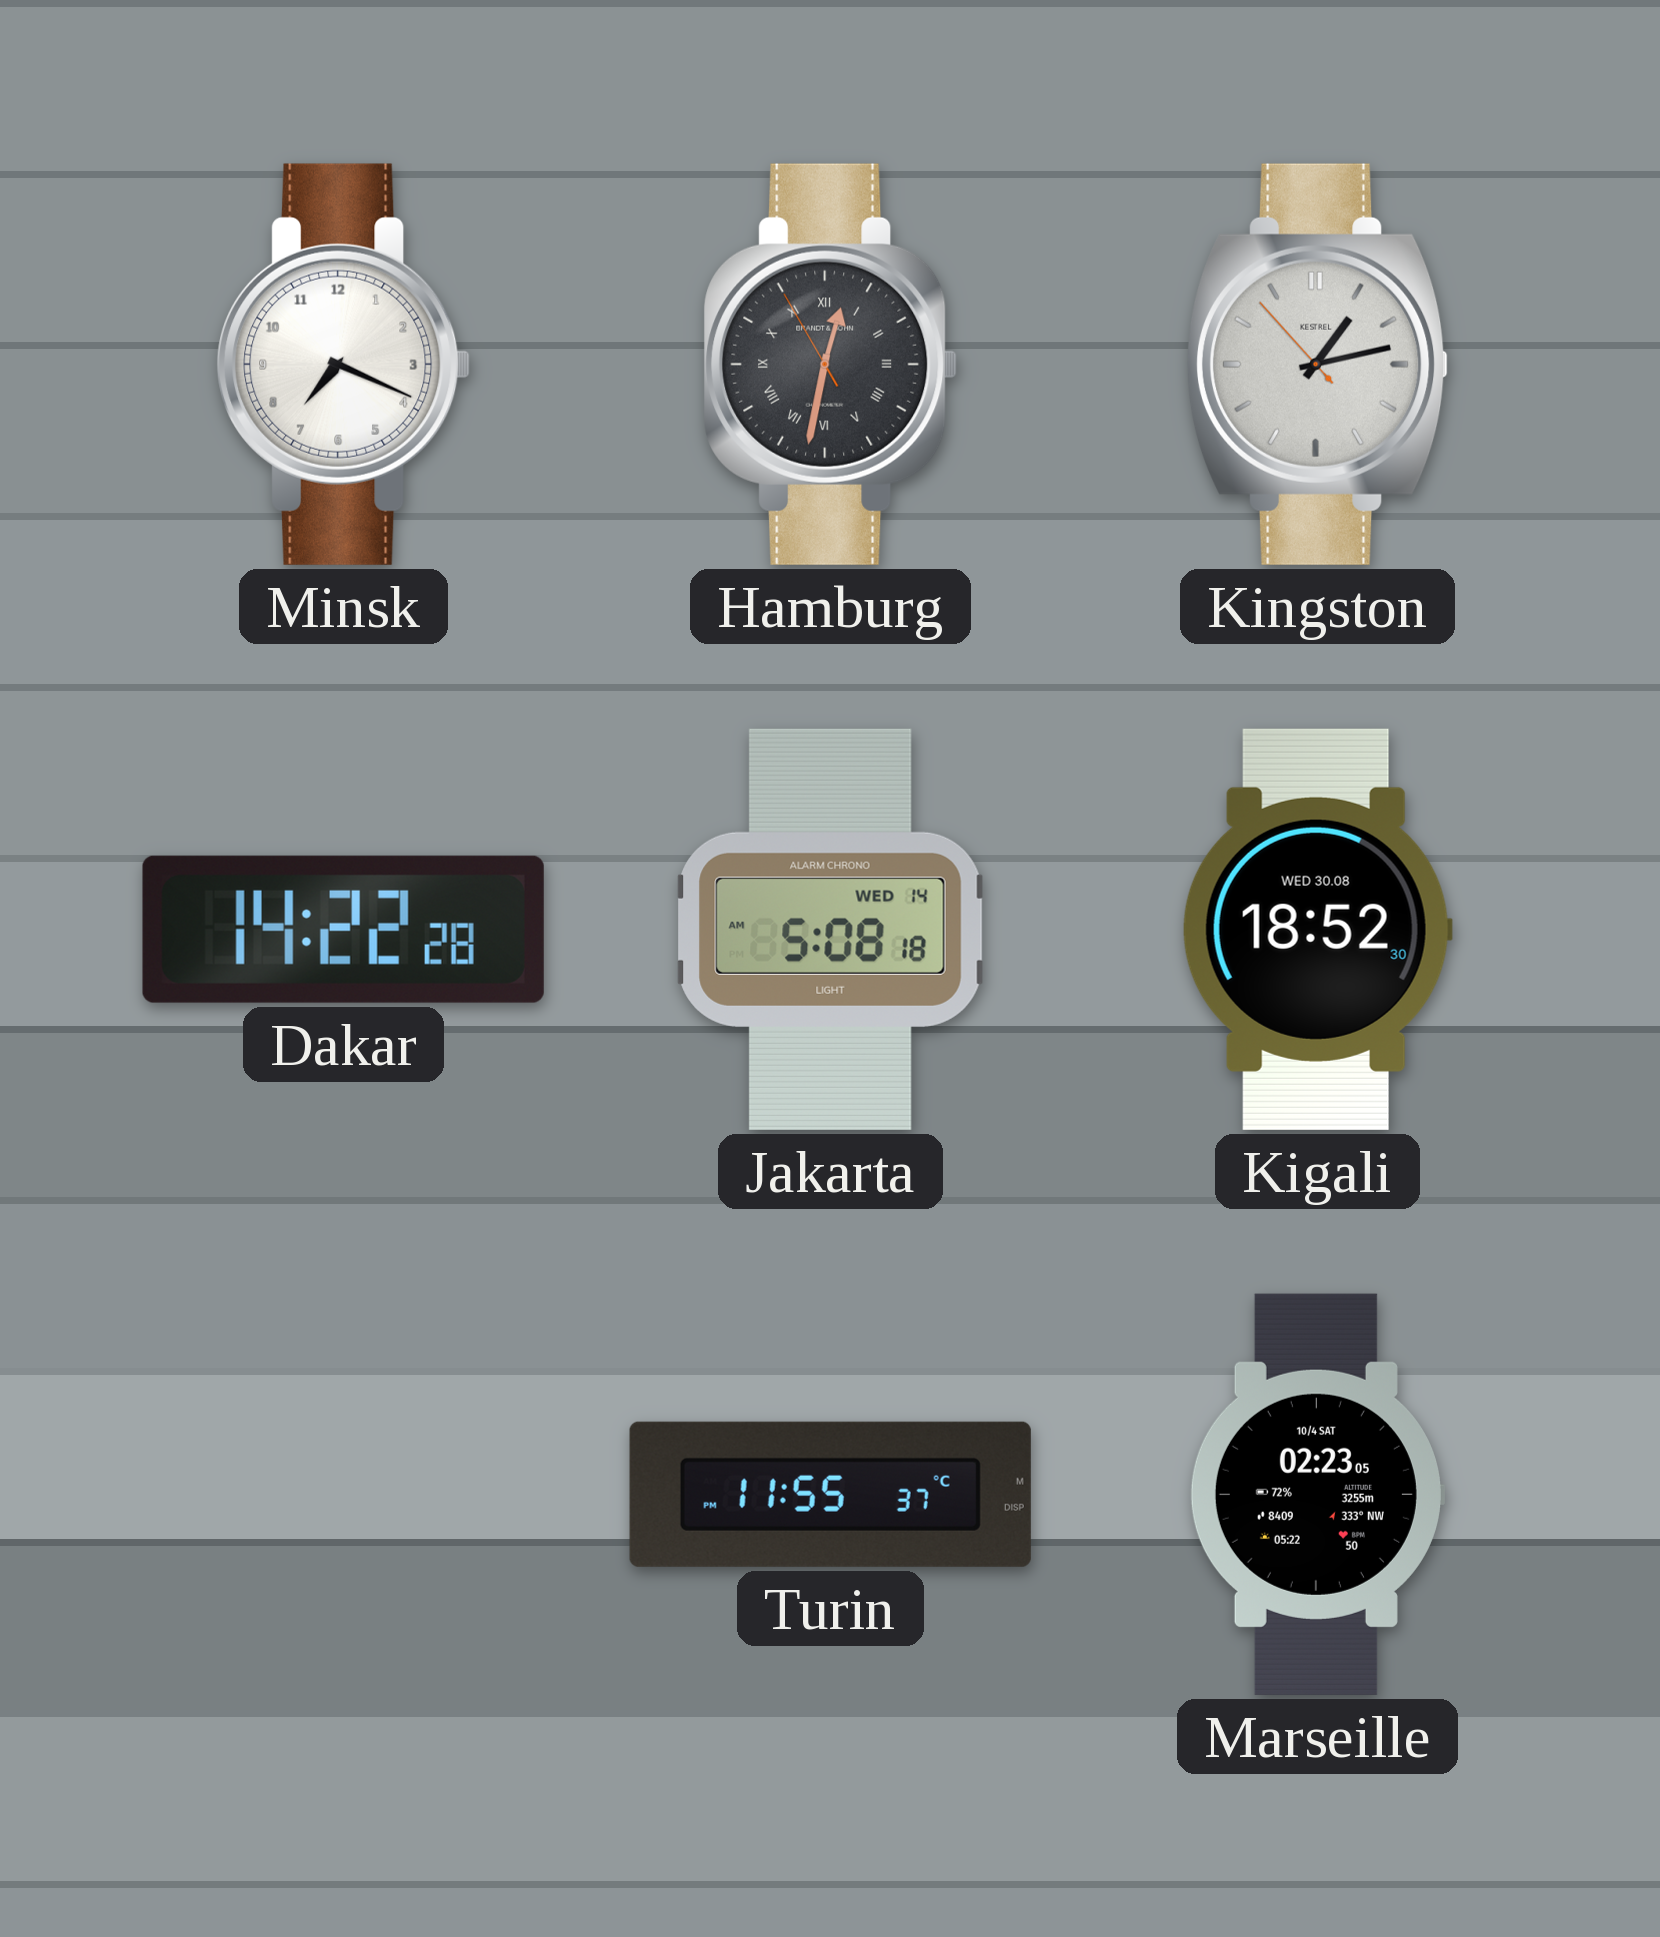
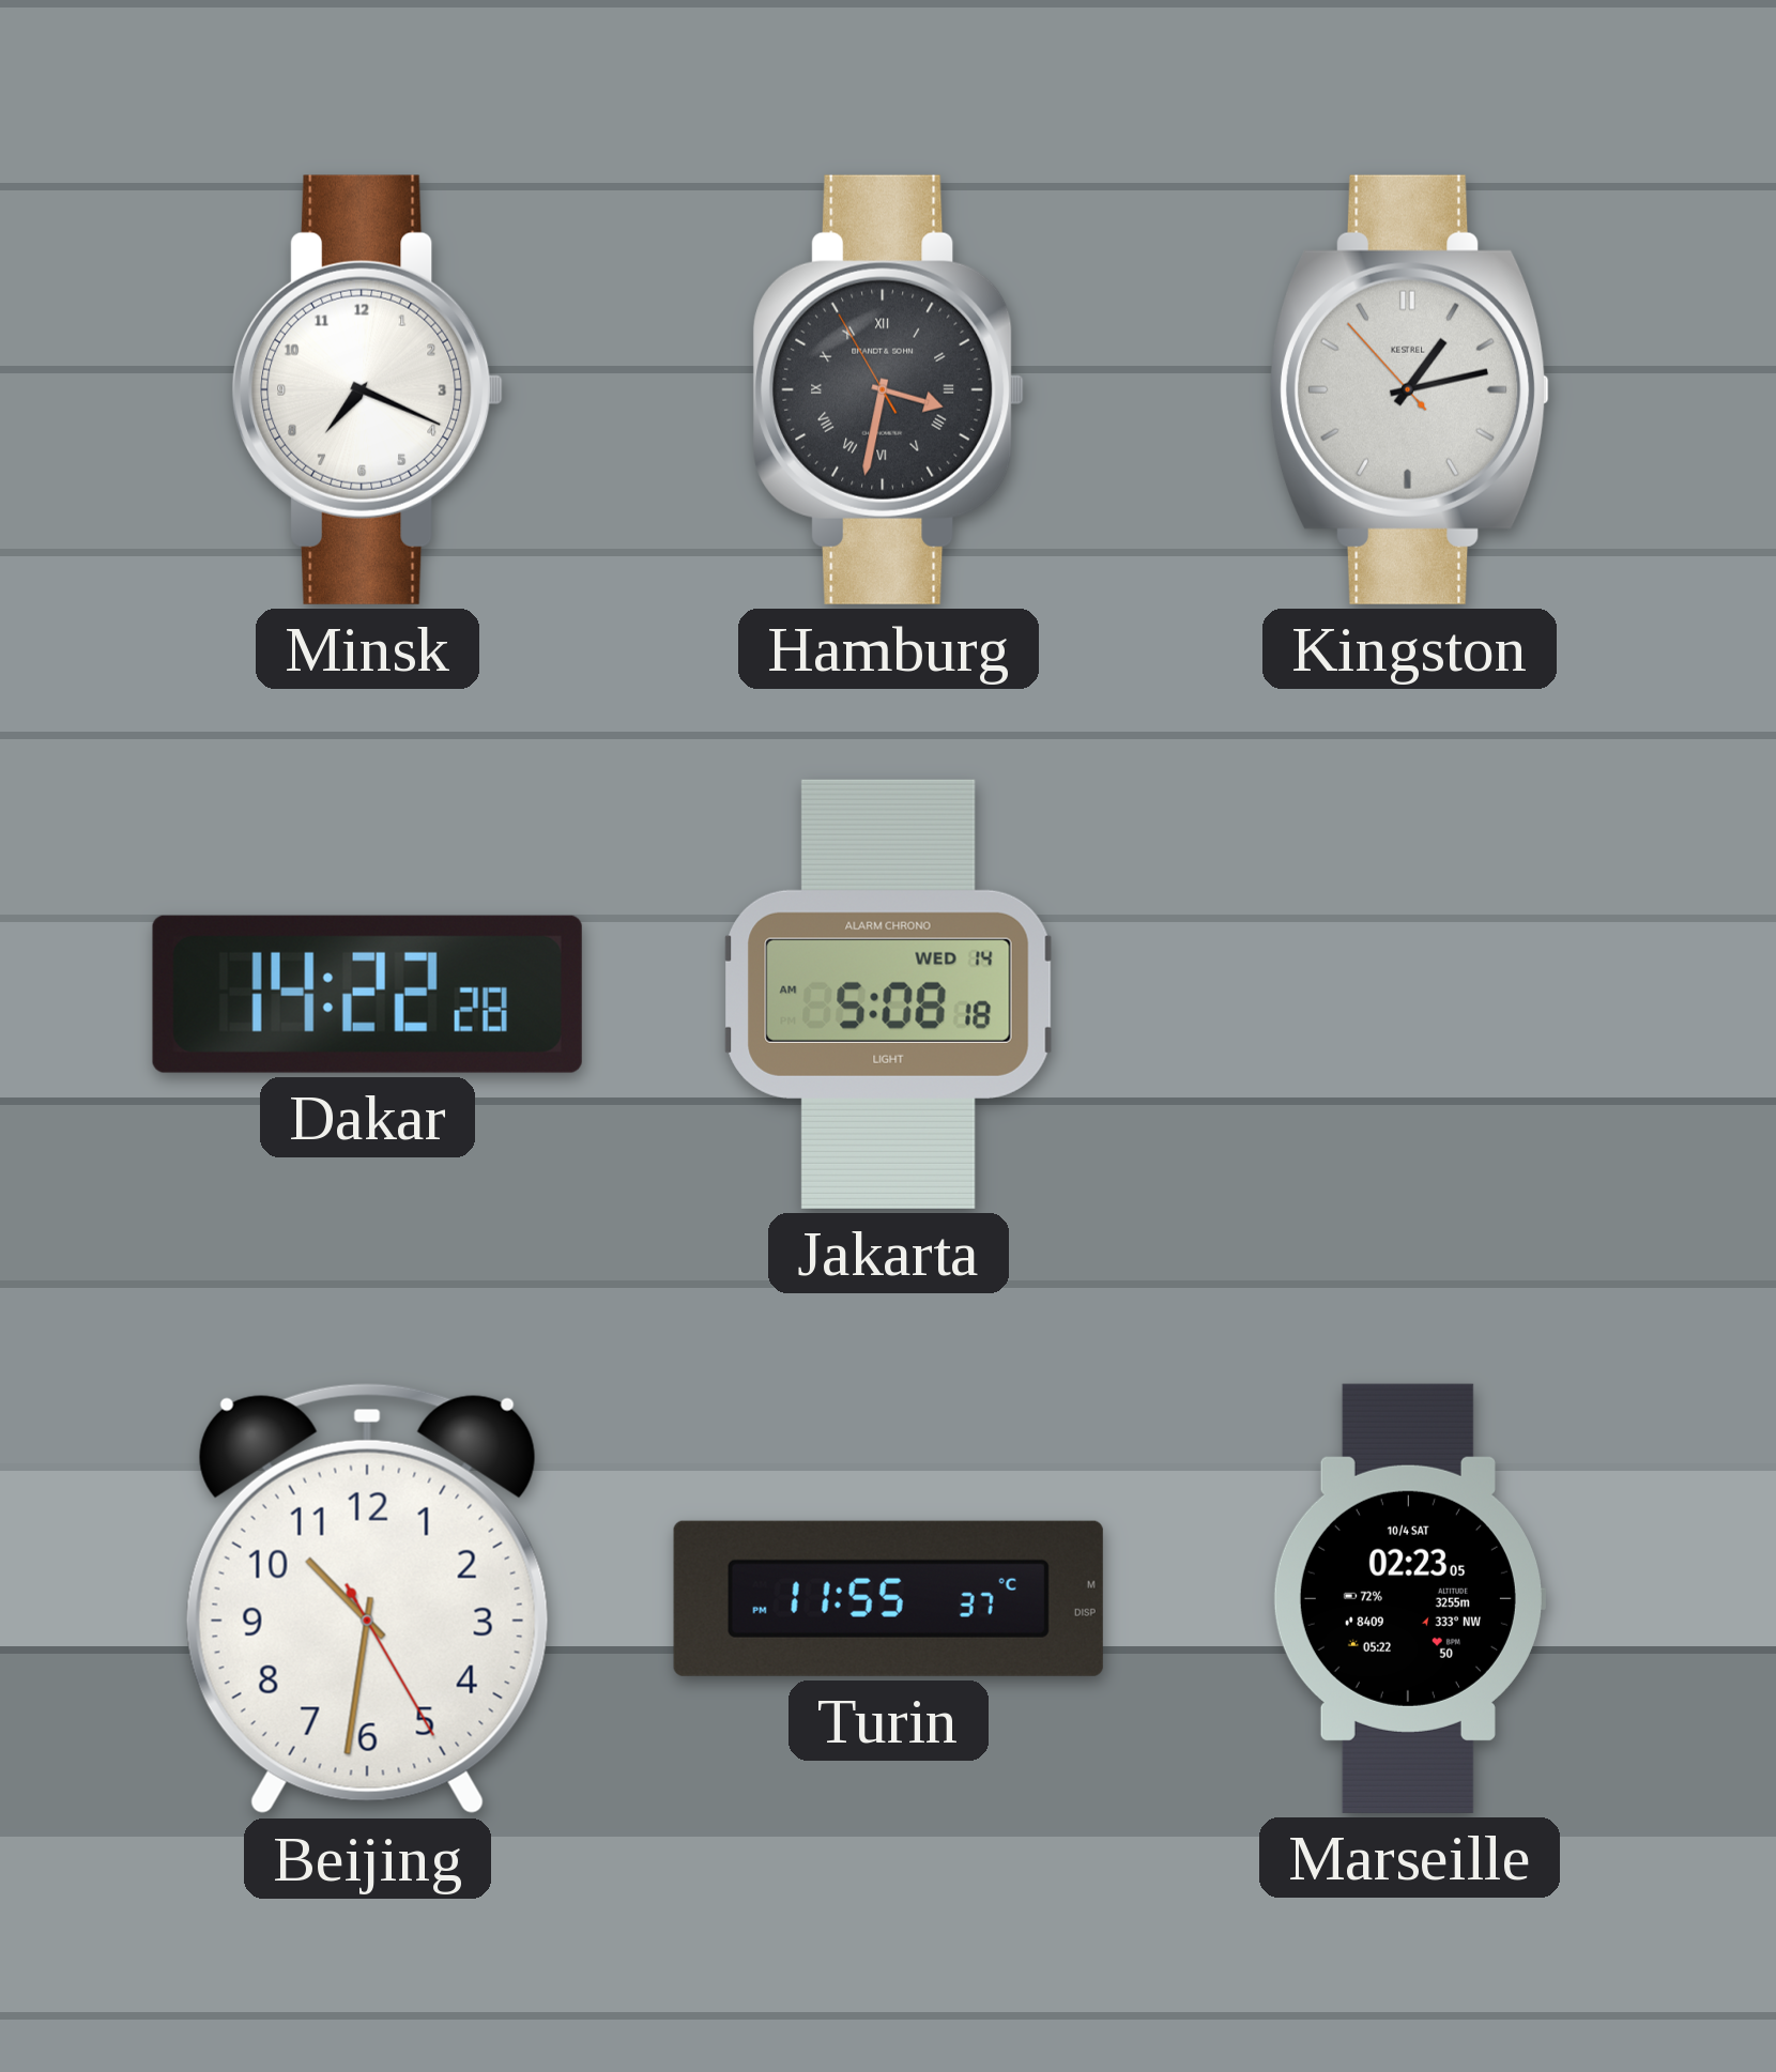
Hamburg: 12:31 -> 3:31 (889, 389)
Kigali: 18:52 -> none (1317, 929)
Beijing: none -> 10:31 (367, 1598)
